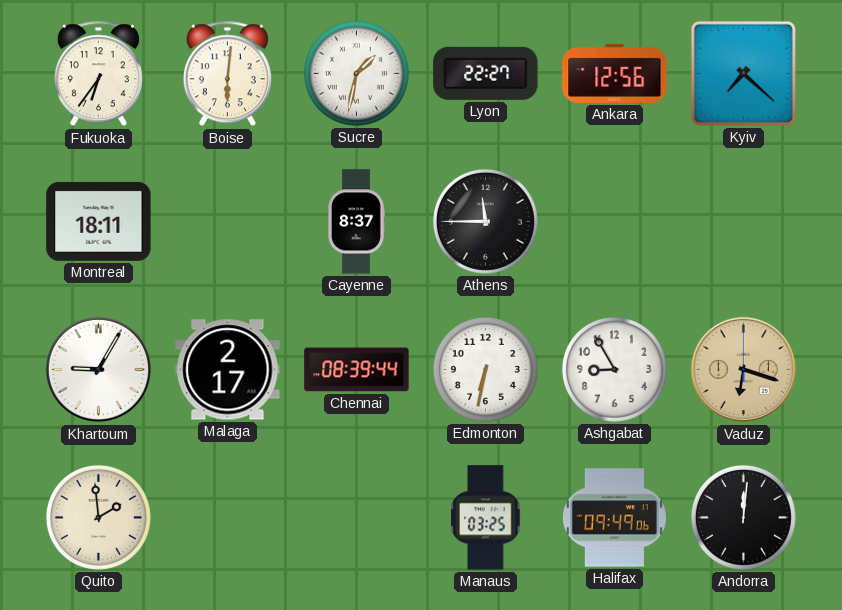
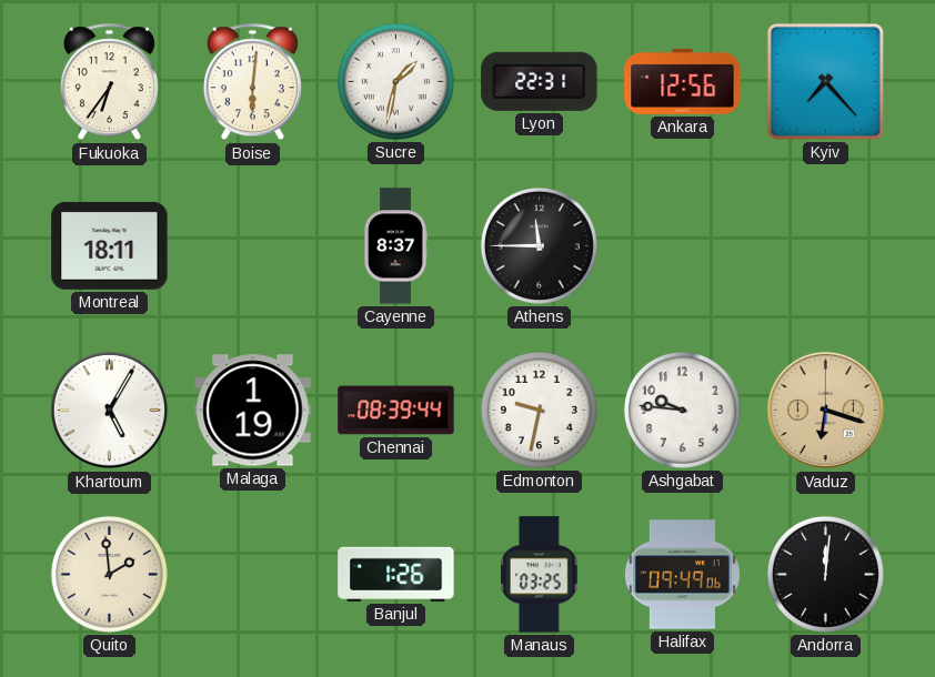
Lyon: 22:27 -> 22:31 (540, 81)
Kyiv: 7:22 -> 7:23 (825, 81)
Khartoum: 9:05 -> 5:05 (110, 411)
Malaga: 2:17 -> 1:19 (253, 411)
Edmonton: 6:32 -> 9:32 (539, 410)
Ashgabat: 8:55 -> 9:46 (682, 410)
Banjul: none -> 1:26 (396, 574)
